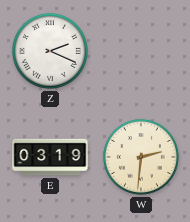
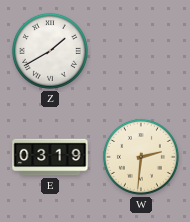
Z: 2:19 -> 1:40 (50, 51)
